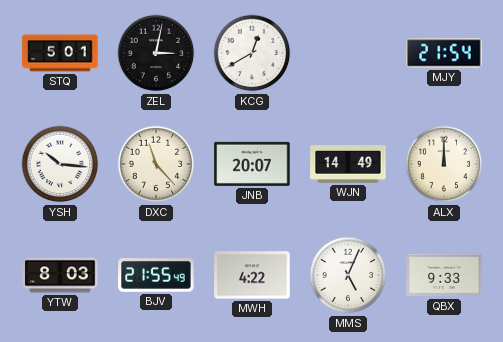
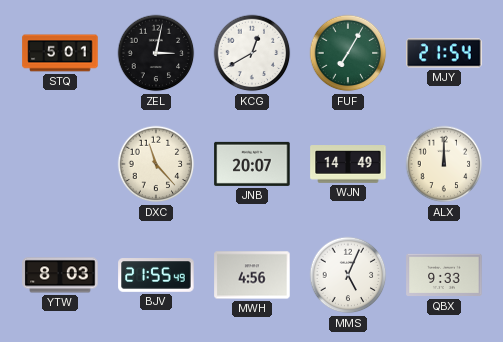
FUF: none -> 7:05 (348, 53)
YSH: 10:16 -> none (60, 164)
MWH: 4:22 -> 4:56 (252, 275)
